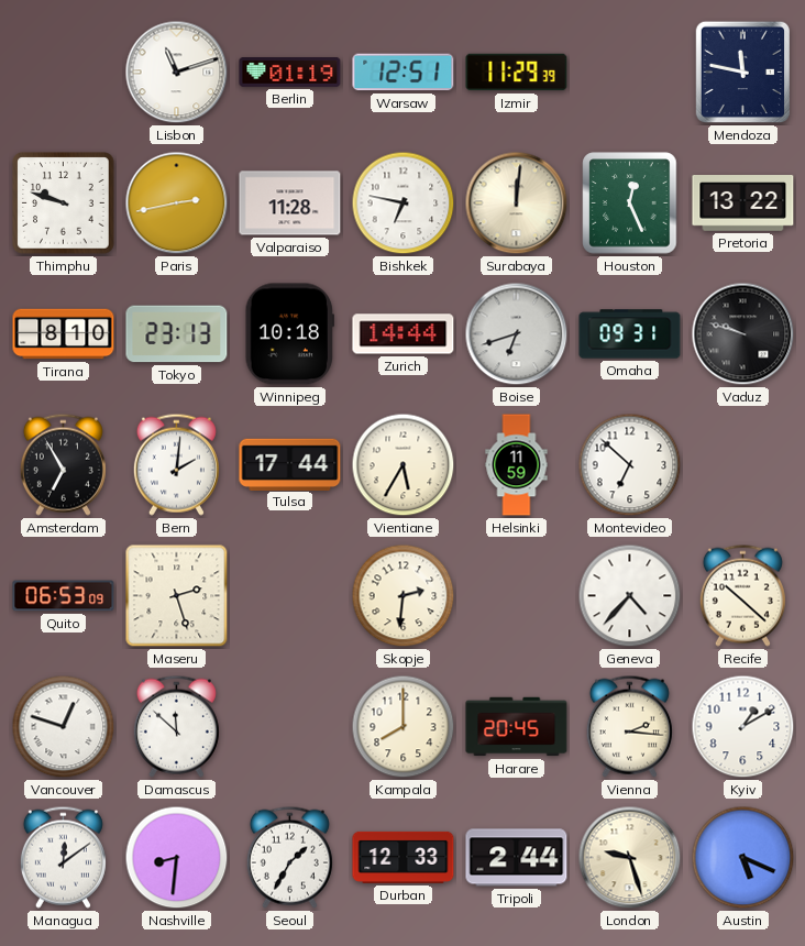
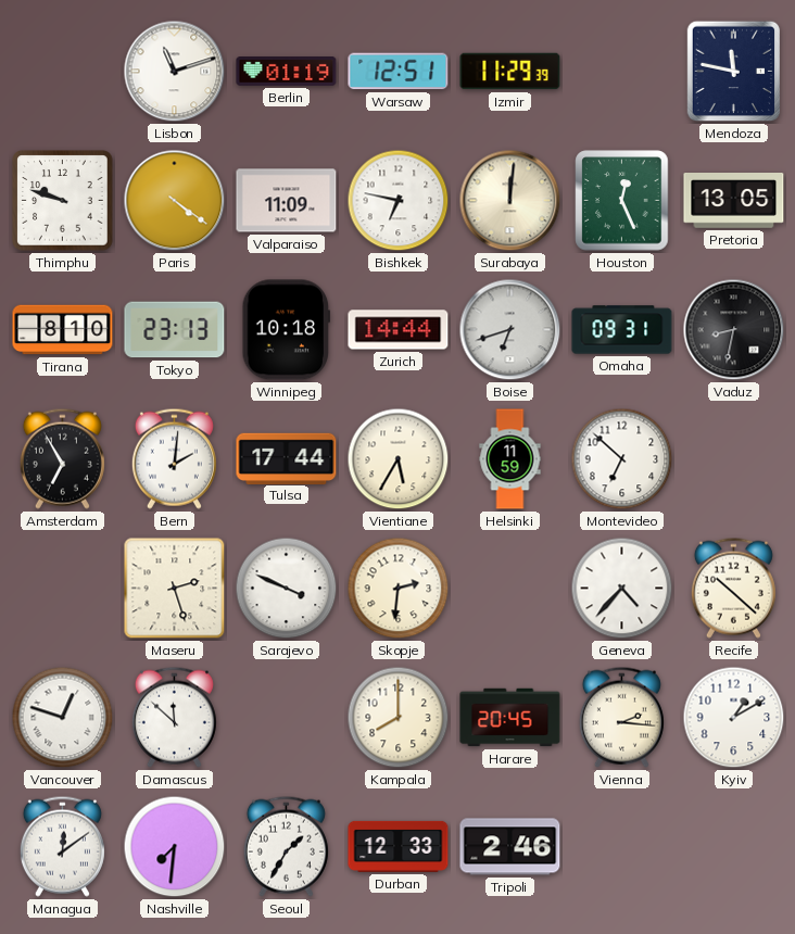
Paris: 2:43 -> 4:21 (175, 201)
Valparaiso: 11:28 -> 11:09 (287, 201)
Pretoria: 13:22 -> 13:05 (734, 201)
Vaduz: 9:48 -> 8:32 (734, 330)
Quito: 06:53 -> none (64, 596)
Sarajevo: none -> 3:49 (287, 589)
Nashville: 8:31 -> 7:31 (175, 847)
Tripoli: 2:44 -> 2:46 (510, 847)
London: 9:27 -> none (630, 858)
Austin: 5:19 -> none (743, 858)
